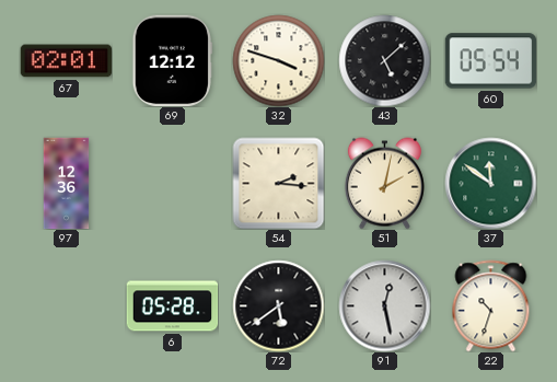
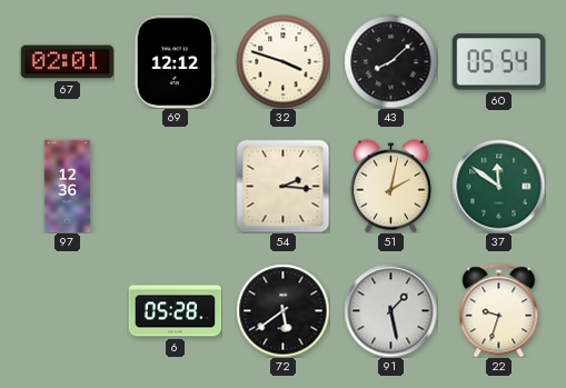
43: 5:08 -> 8:08 (390, 61)
91: 12:28 -> 1:28 (390, 310)
22: 10:33 -> 9:33 (499, 310)
